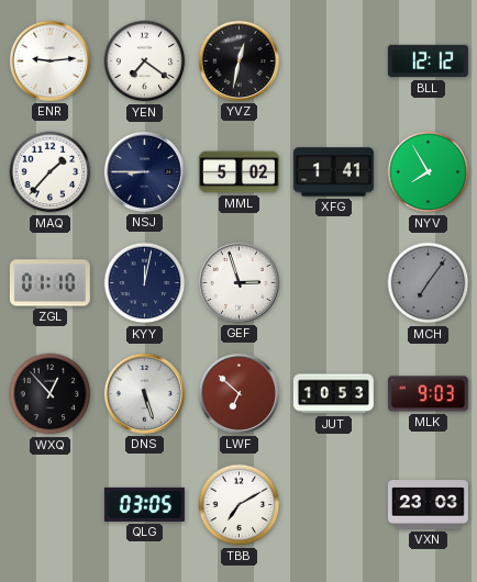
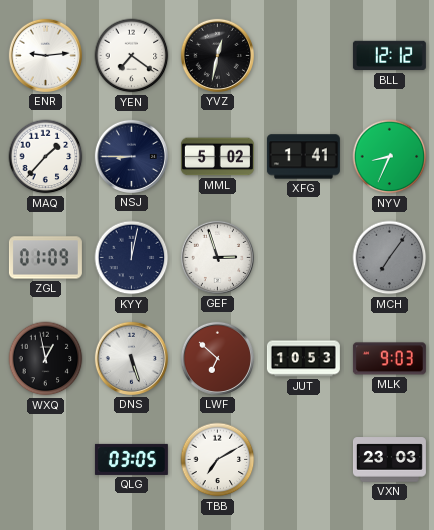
NYV: 7:55 -> 8:34 (390, 157)
ZGL: 01:10 -> 01:09 (45, 258)
WXQ: 12:53 -> 12:58 (46, 359)
